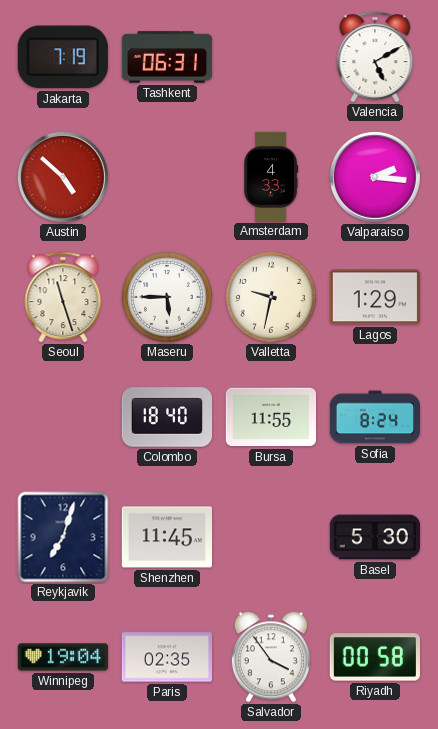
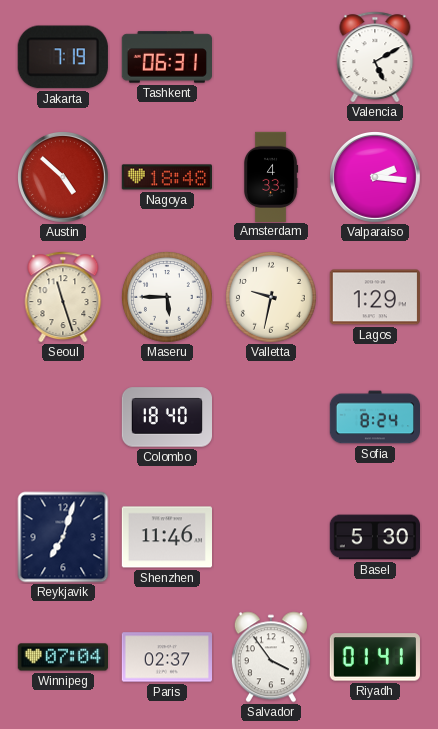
Nagoya: none -> 18:48 (166, 177)
Bursa: 11:55 -> none (270, 417)
Shenzhen: 11:45 -> 11:46 (166, 537)
Winnipeg: 19:04 -> 07:04 (62, 657)
Paris: 02:35 -> 02:37 (166, 657)
Riyadh: 00:58 -> 01:41 (375, 657)
